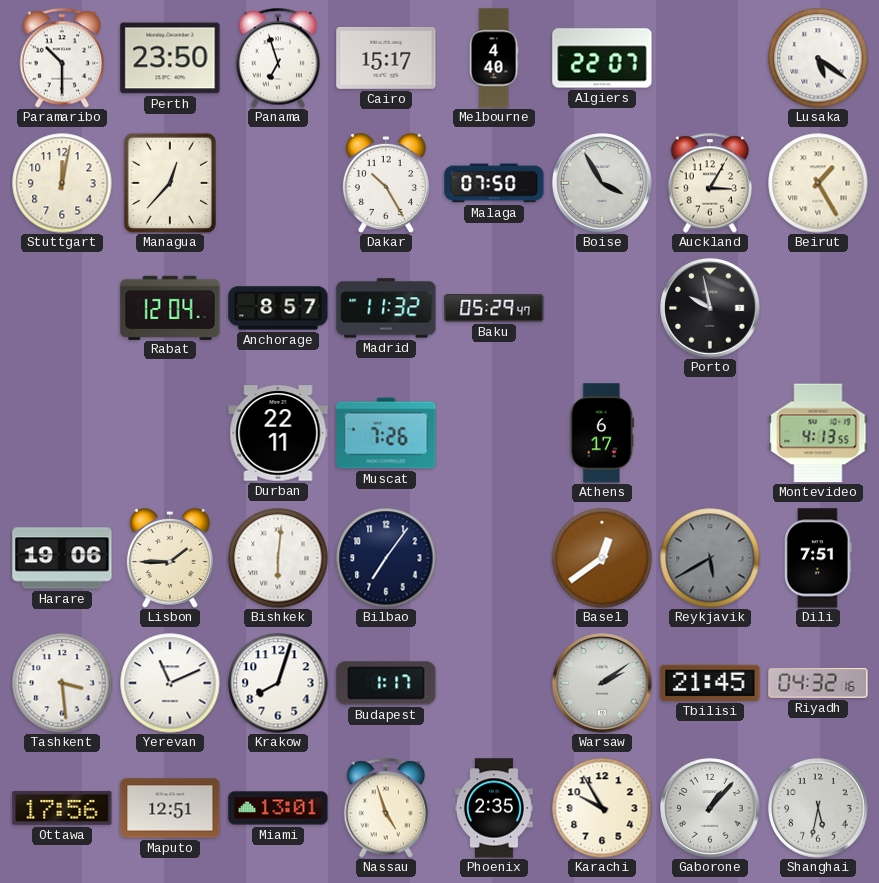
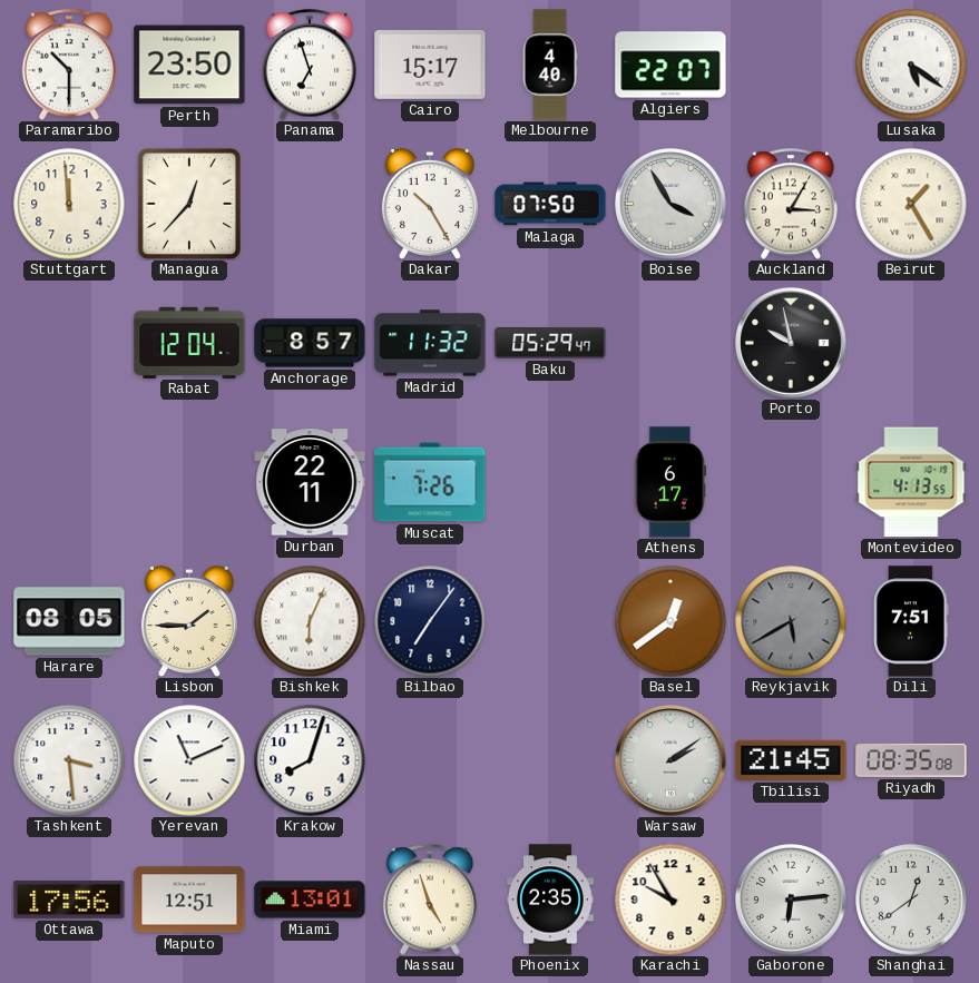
Stuttgart: 12:02 -> 11:59 (69, 204)
Harare: 19:06 -> 08:05 (69, 621)
Bishkek: 6:01 -> 6:04 (310, 621)
Budapest: 1:17 -> none (386, 683)
Riyadh: 04:32 -> 08:35 (911, 760)
Gaborone: 1:07 -> 6:14 (791, 900)
Shanghai: 5:32 -> 12:39 (911, 900)
